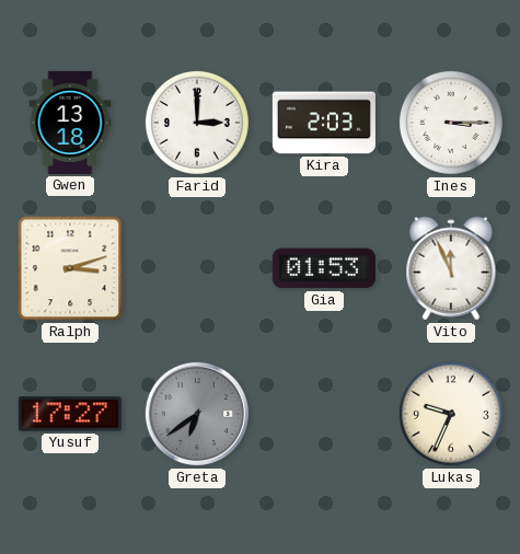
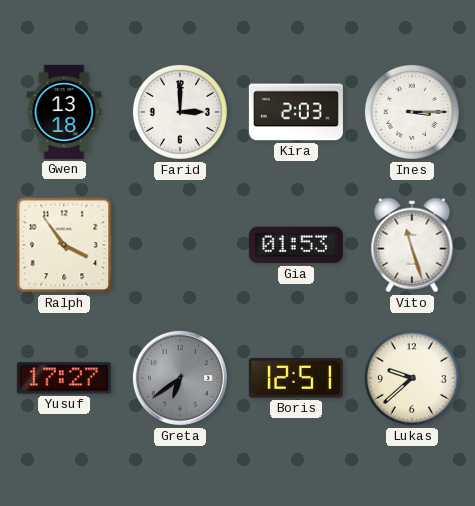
Ralph: 3:12 -> 3:54 (64, 245)
Vito: 11:56 -> 11:27 (412, 245)
Boris: none -> 12:51 (296, 378)
Lukas: 9:34 -> 9:38 (412, 378)
